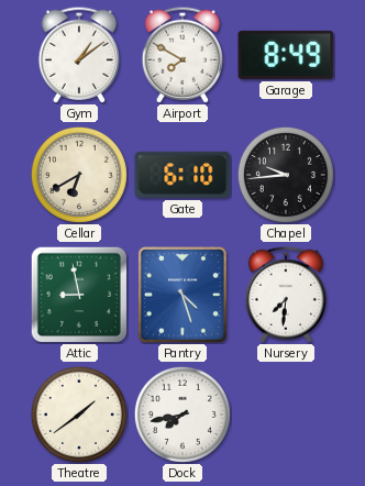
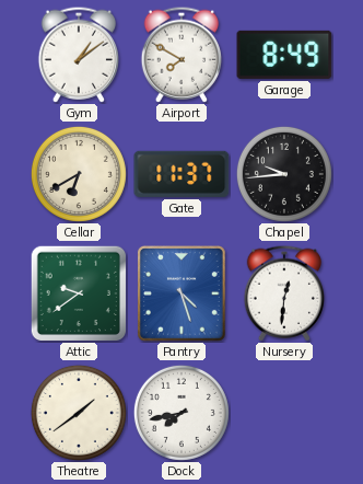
Gate: 6:10 -> 11:37 (181, 174)
Attic: 8:58 -> 9:39 (78, 292)
Nursery: 7:31 -> 12:31 (283, 293)
